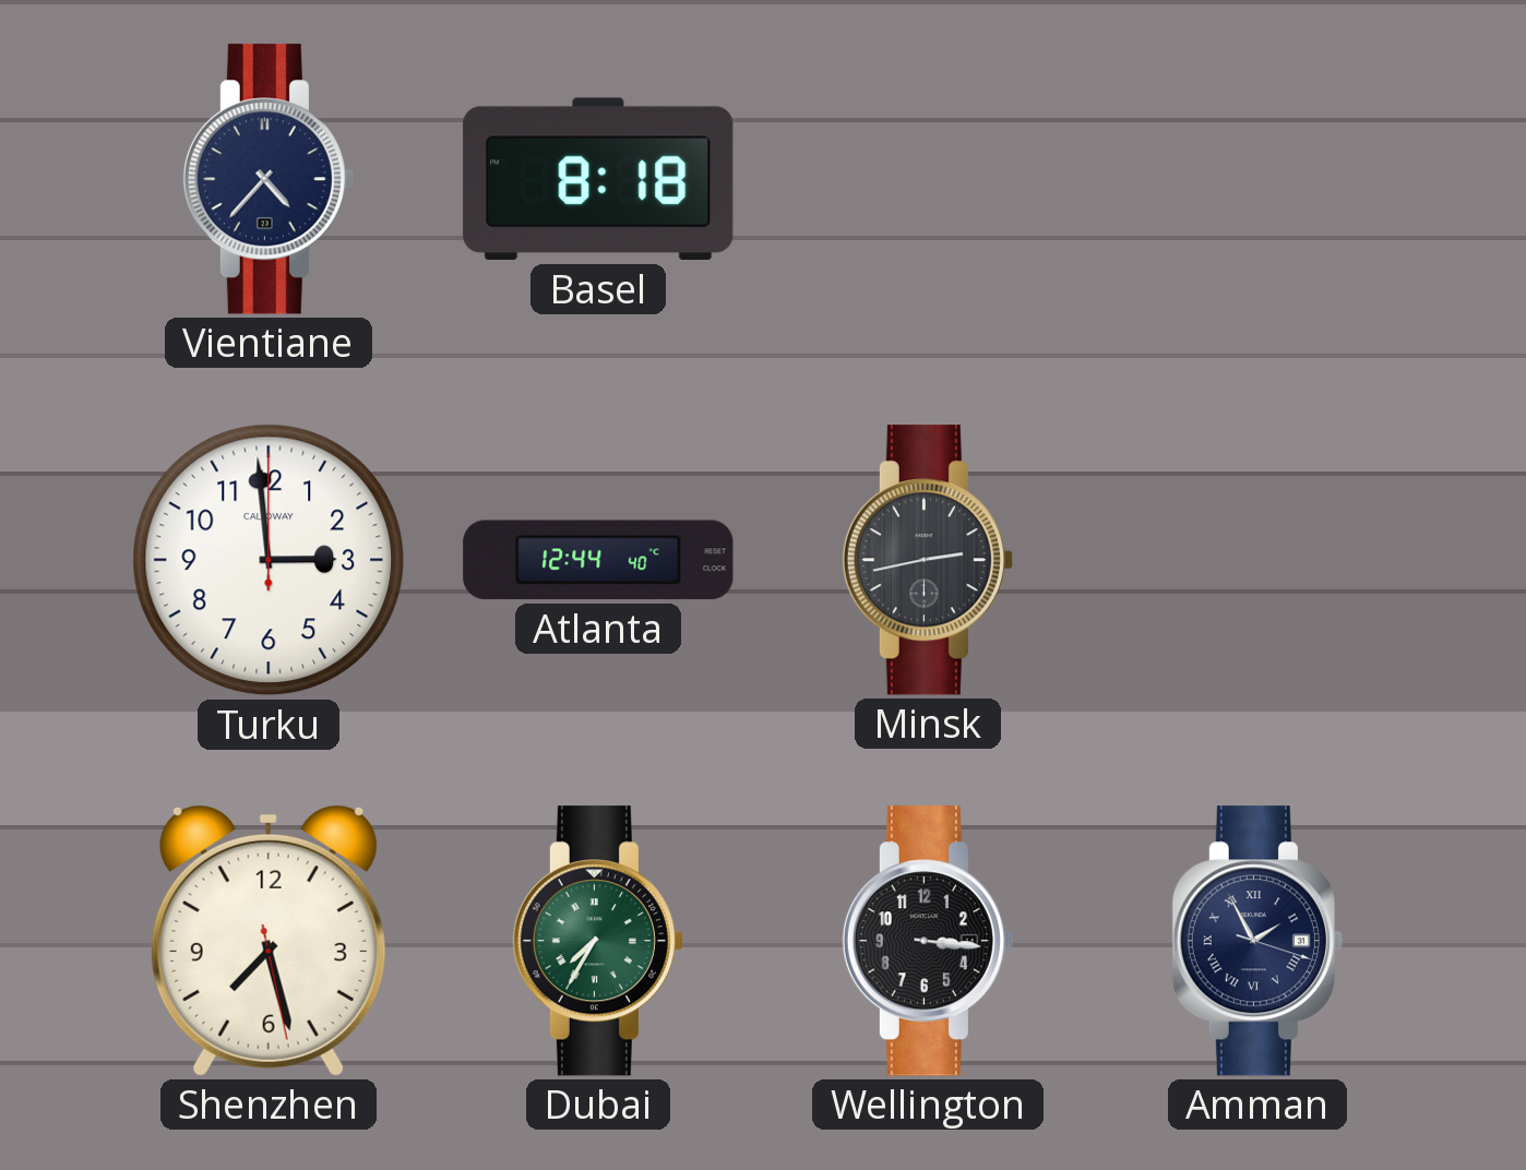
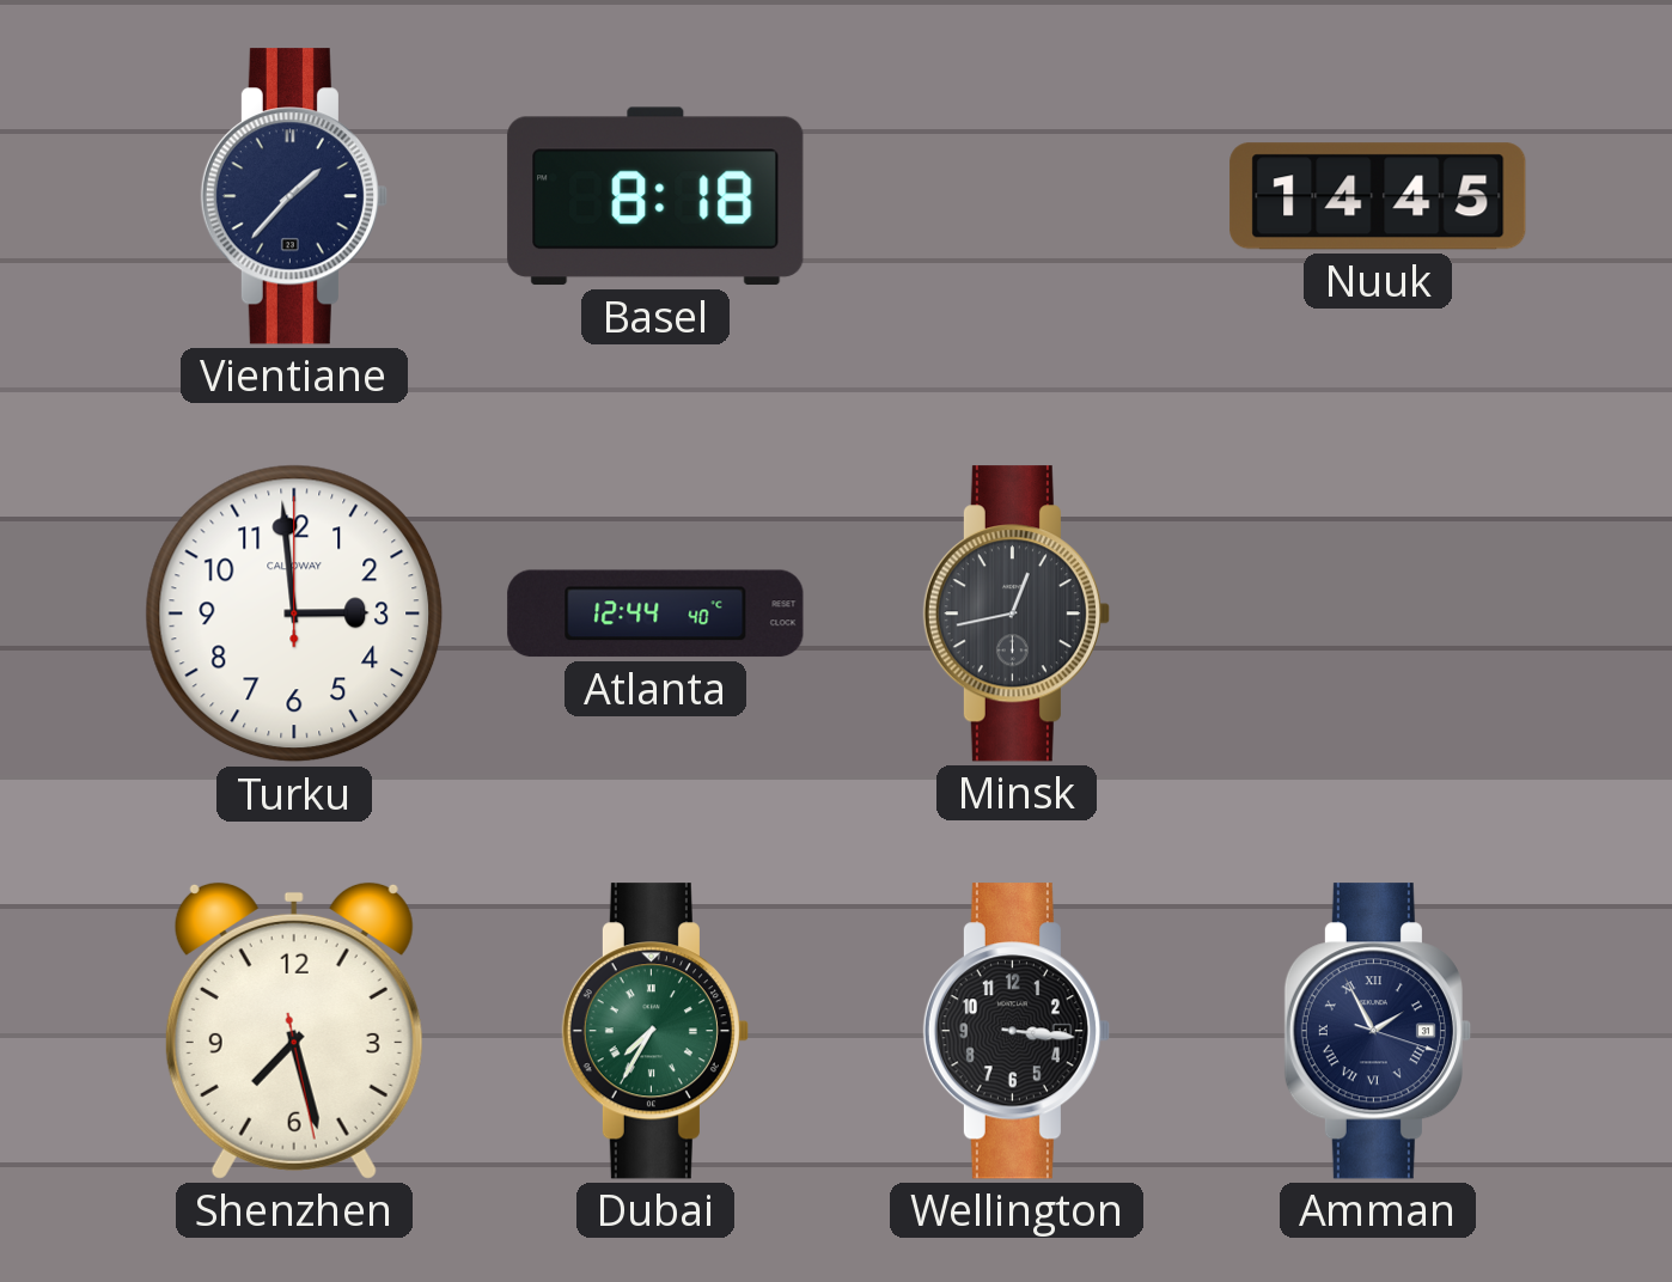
Vientiane: 4:37 -> 1:37 (294, 196)
Nuuk: none -> 14:45 (1378, 196)
Minsk: 2:43 -> 12:43 (1017, 613)
